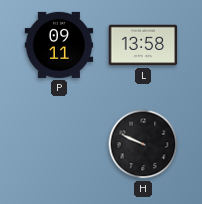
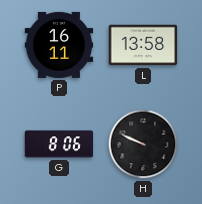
P: 09:11 -> 16:11 (59, 45)
G: none -> 8:06 (59, 144)
